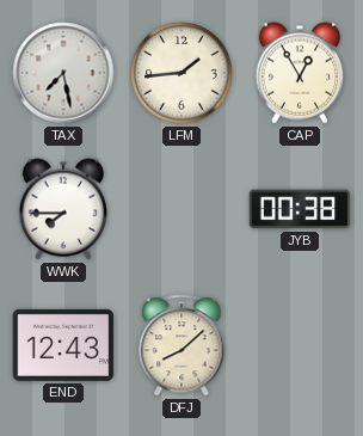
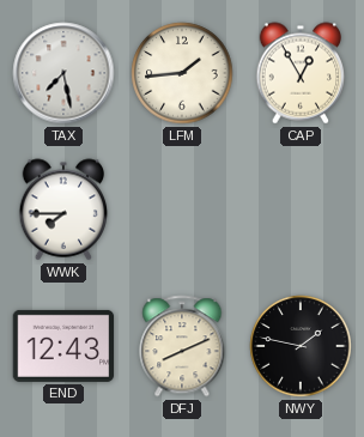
JYB: 00:38 -> none (300, 209)
DFJ: 8:08 -> 8:11 (182, 346)
NWY: none -> 1:47 (301, 346)
